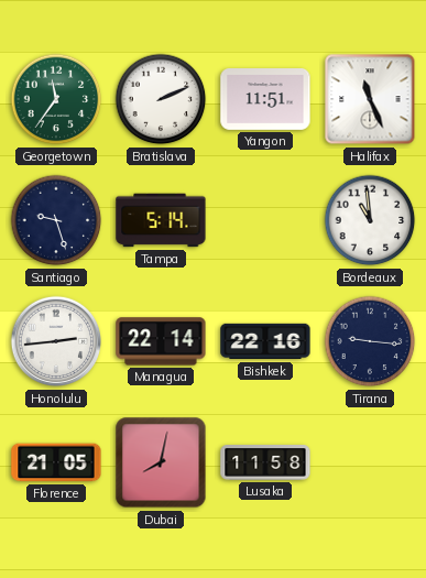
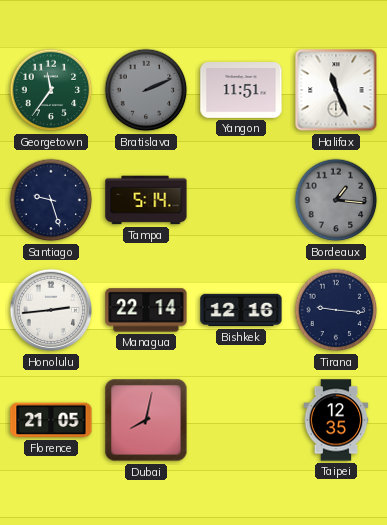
Bratislava dial: white -> grey (146, 90)
Bordeaux: 10:59 -> 1:16 (336, 200)
Bordeaux dial: white -> grey (336, 200)
Bishkek: 22:16 -> 12:16 (241, 310)
Lusaka: 11:58 -> none (265, 462)
Taipei: none -> 12:35 (336, 420)
